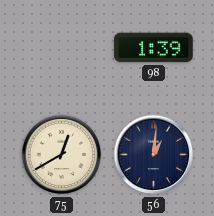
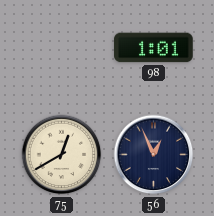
98: 1:39 -> 1:01 (154, 48)
56: 1:01 -> 12:56 (154, 155)
